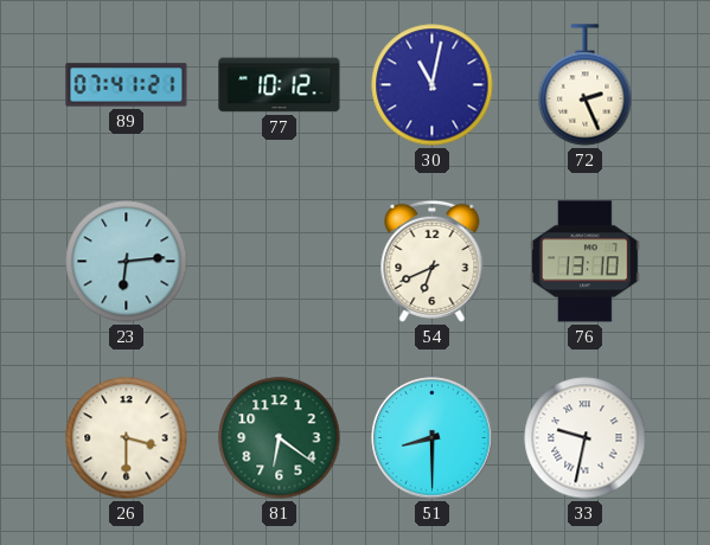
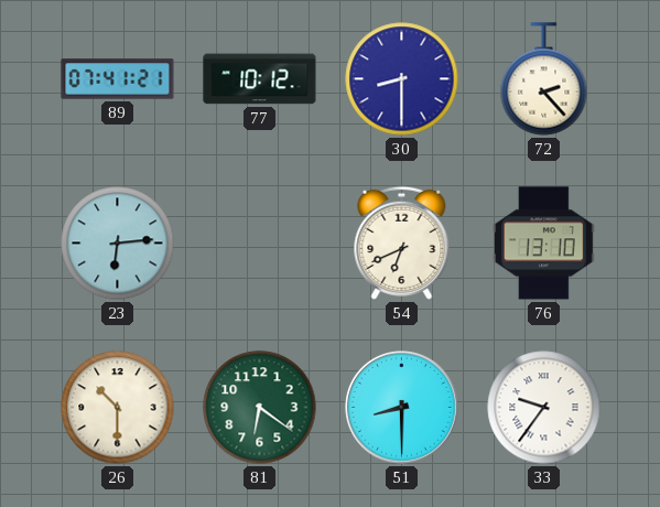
30: 11:02 -> 8:30 (402, 79)
72: 2:26 -> 2:23 (544, 79)
26: 3:30 -> 10:30 (118, 408)
33: 9:32 -> 9:36 (544, 408)
